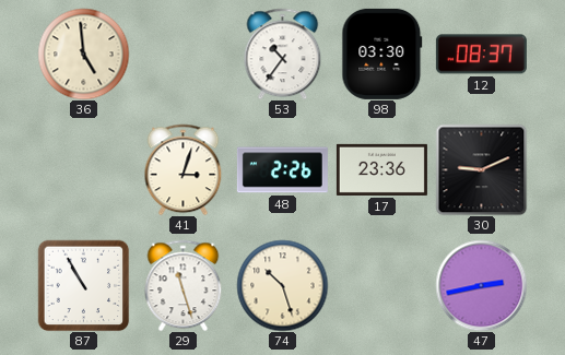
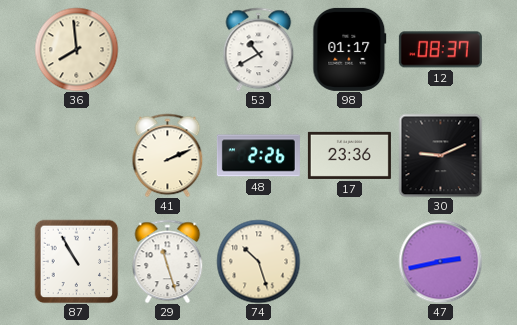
36: 4:59 -> 7:59 (76, 49)
53: 10:36 -> 10:40 (259, 49)
98: 03:30 -> 01:17 (350, 49)
41: 3:03 -> 2:11 (168, 155)
